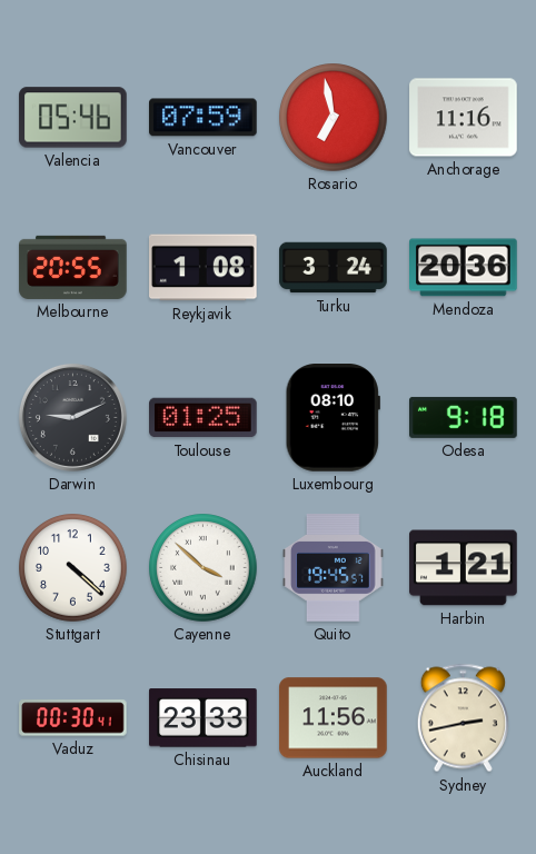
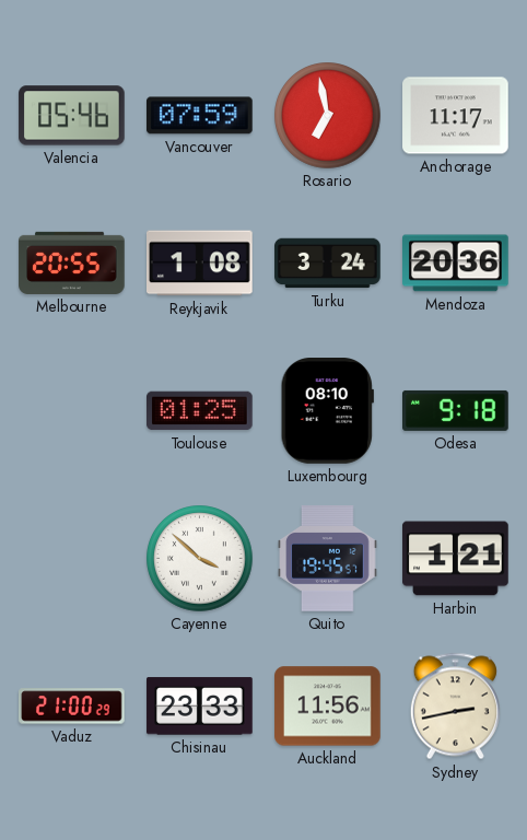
Anchorage: 11:16 -> 11:17 (456, 116)
Darwin: 9:11 -> none (72, 417)
Stuttgart: 4:22 -> none (73, 568)
Vaduz: 00:30 -> 21:00 (72, 707)
